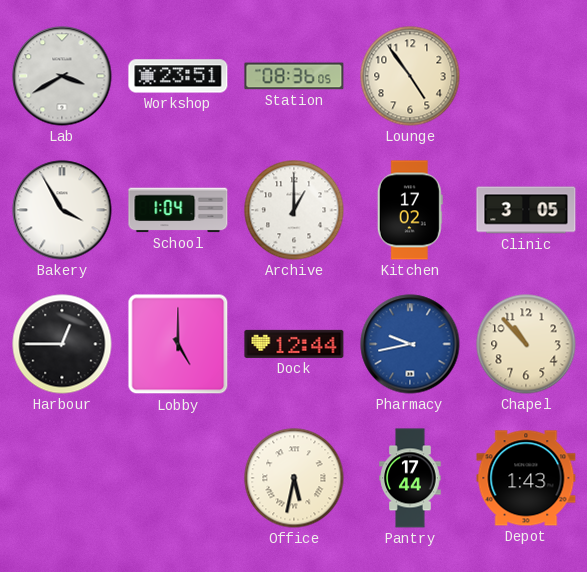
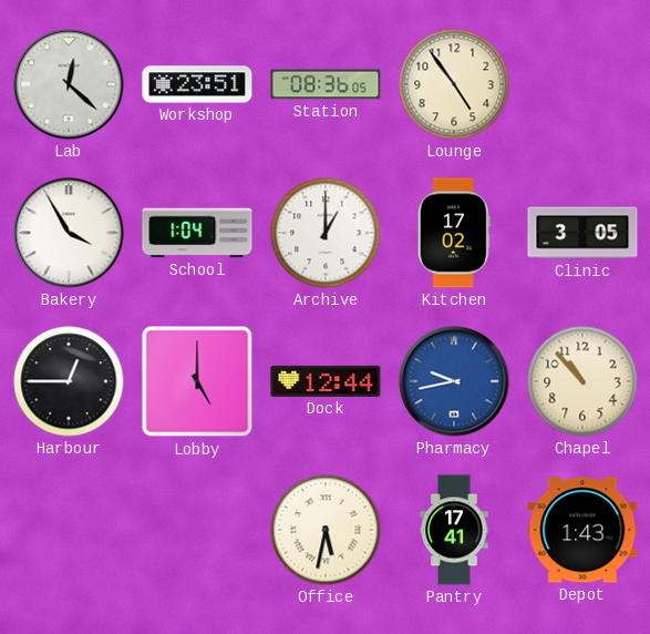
Lab: 3:40 -> 12:22 (69, 84)
Pantry: 17:44 -> 17:41 (454, 530)
